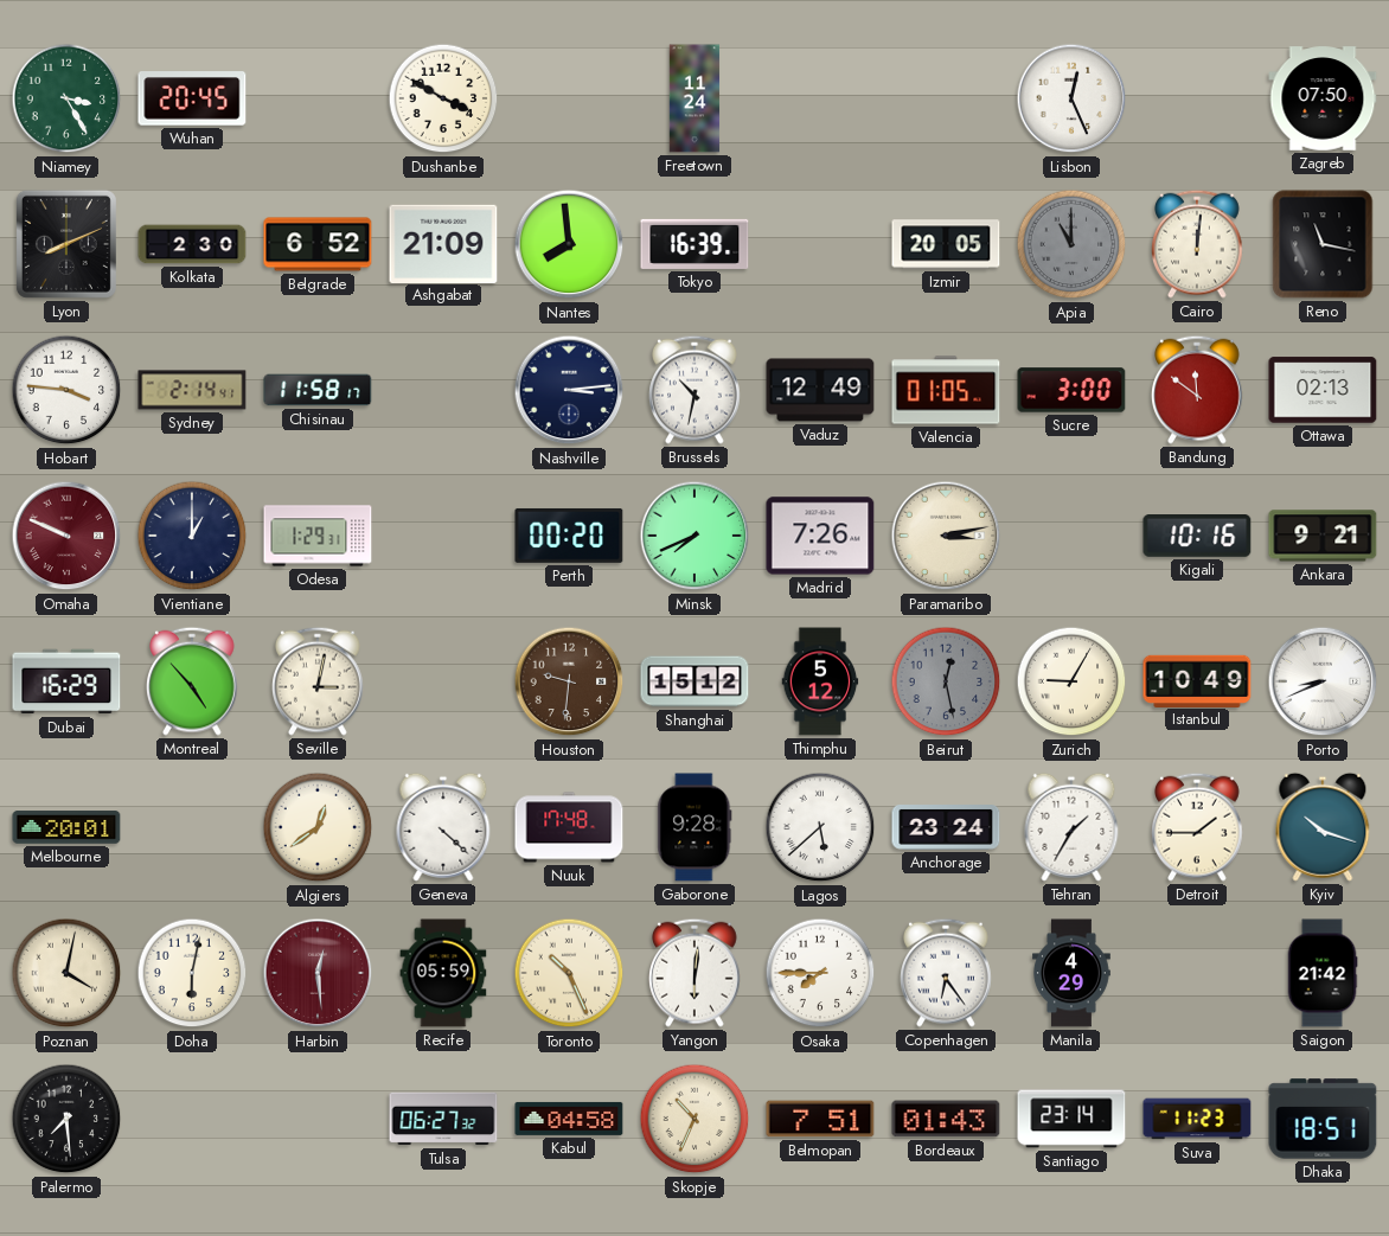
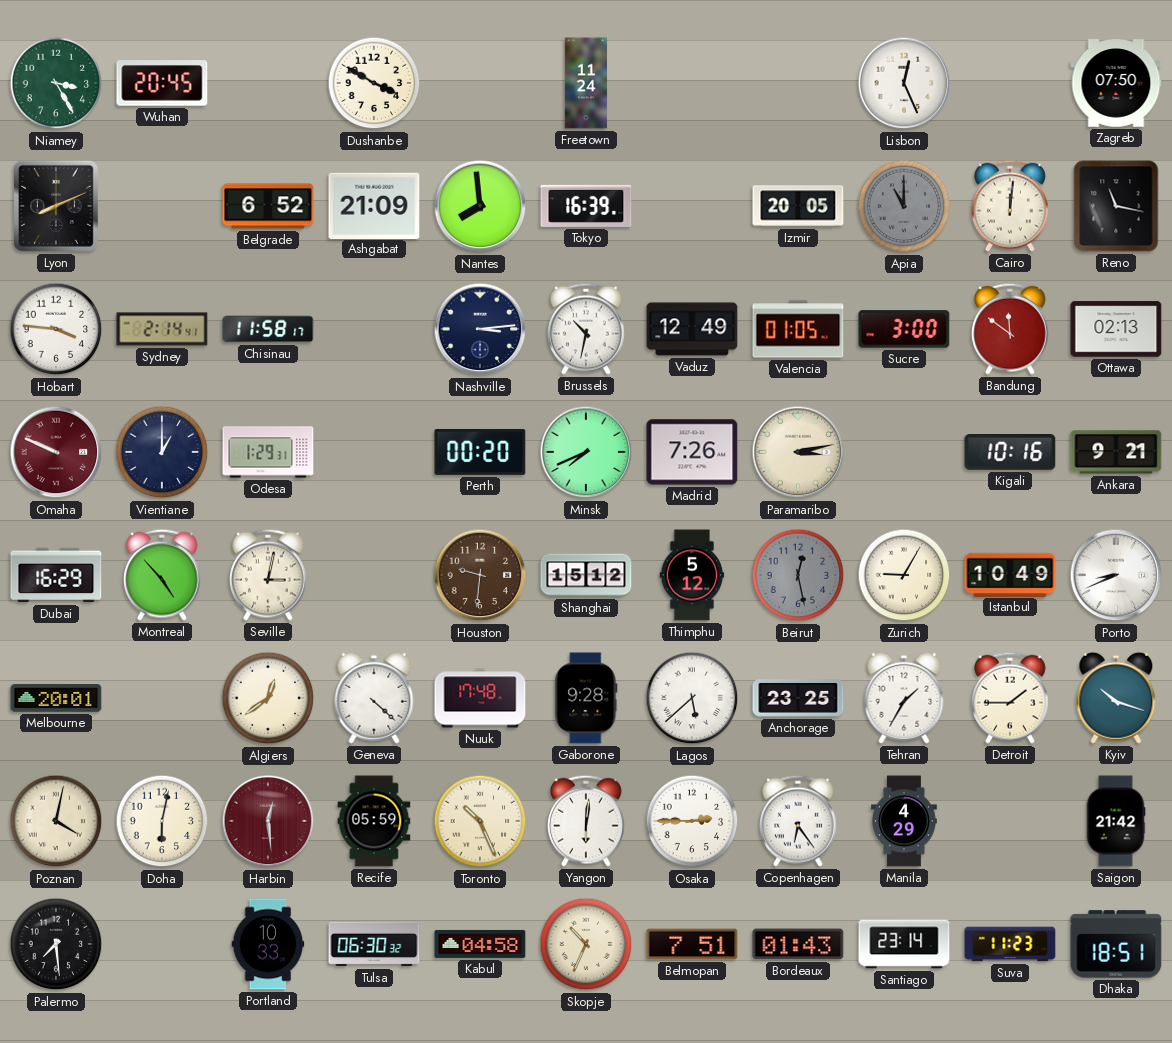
Kolkata: 2:30 -> none (192, 244)
Anchorage: 23:24 -> 23:25 (798, 699)
Osaka: 7:45 -> 2:45 (692, 821)
Portland: none -> 10:33 (268, 944)
Tulsa: 06:27 -> 06:30 (374, 944)
